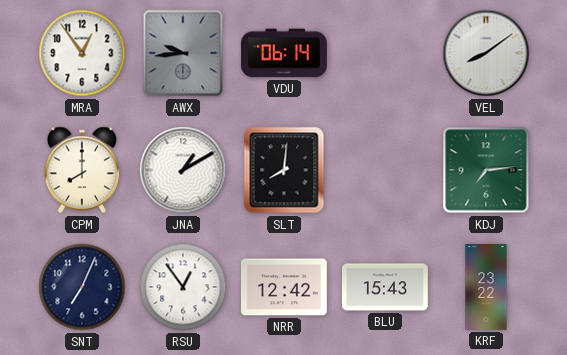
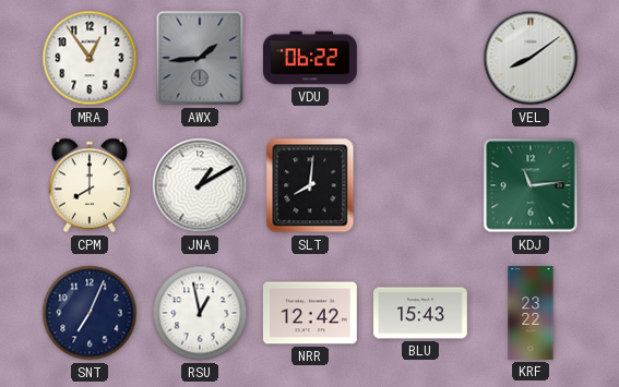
AWX: 9:44 -> 1:44 (200, 58)
VDU: 06:14 -> 06:22 (311, 58)
KDJ: 7:14 -> 11:14 (531, 185)
RSU: 12:54 -> 12:58 (200, 313)
